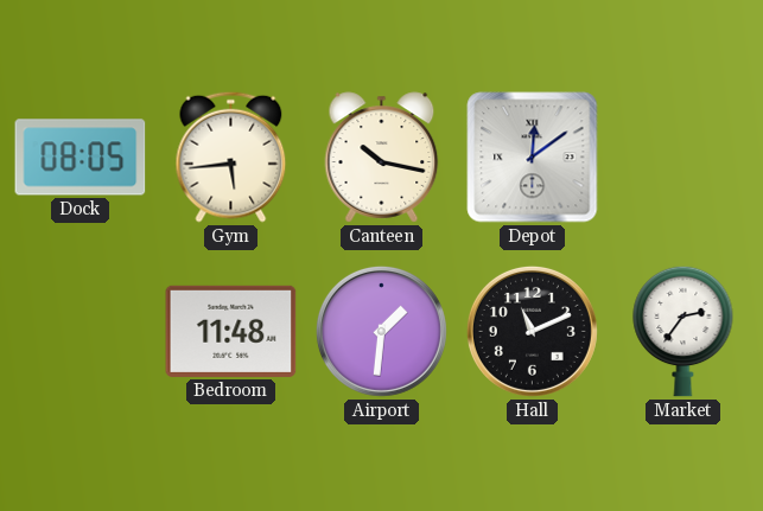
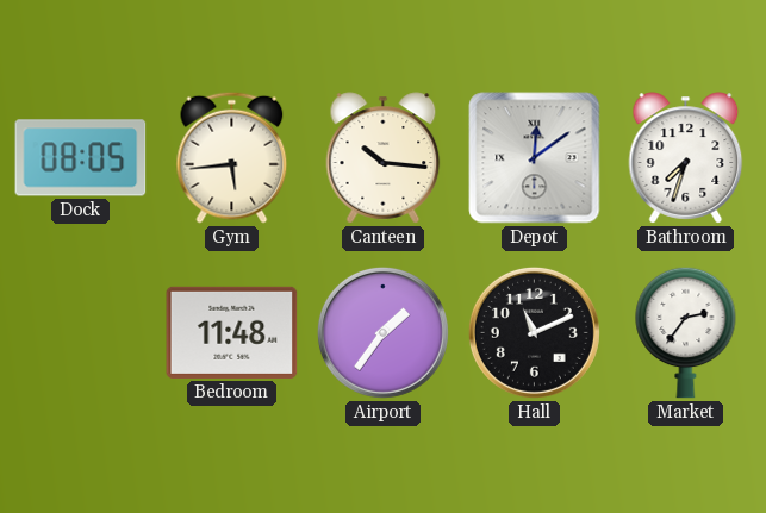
Canteen: 10:17 -> 10:16 (384, 158)
Bathroom: none -> 7:33 (686, 158)
Airport: 1:31 -> 1:36 (382, 332)
